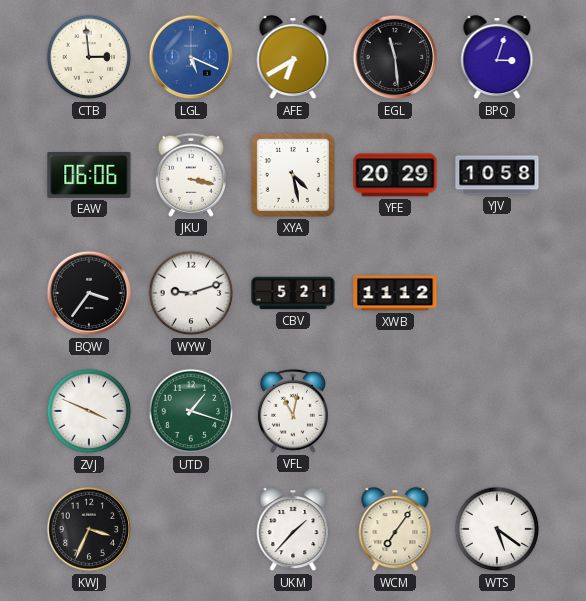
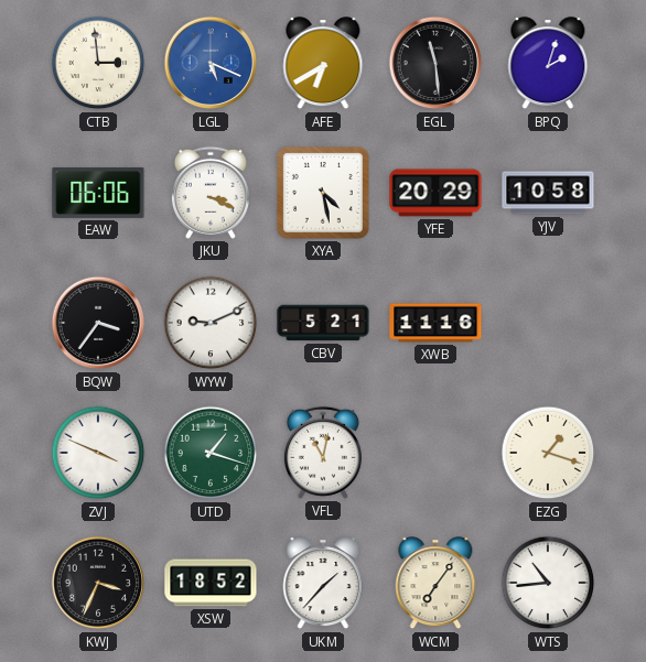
BPQ: 3:03 -> 2:03 (548, 64)
JKU: 3:17 -> 3:19 (211, 193)
WYW: 9:12 -> 9:11 (211, 323)
XWB: 11:12 -> 11:16 (435, 323)
EZG: none -> 1:18 (548, 453)
XSW: none -> 18:52 (211, 583)
WTS: 5:21 -> 10:44 (548, 583)
